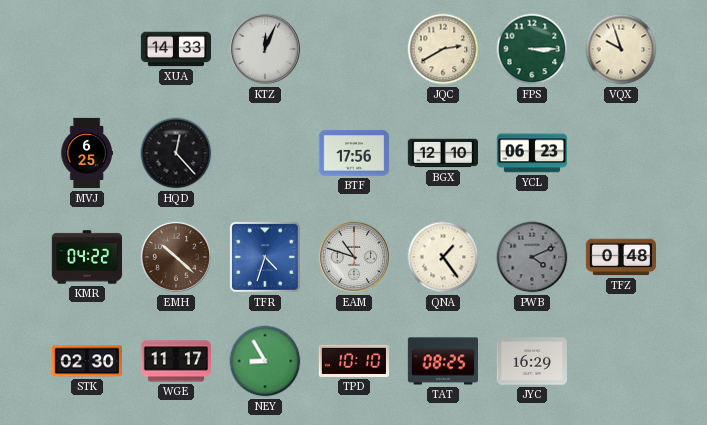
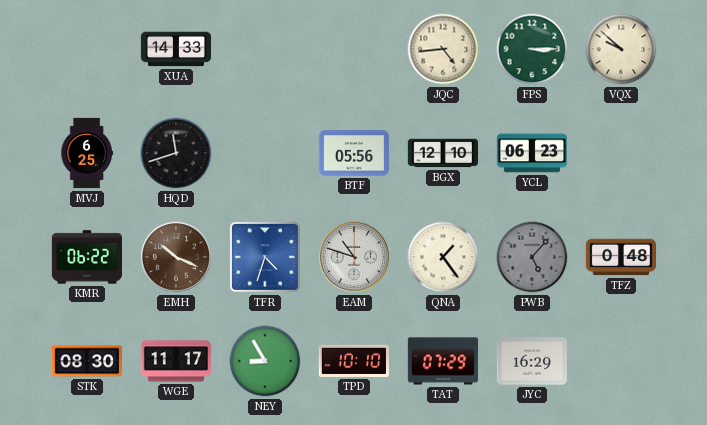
KTZ: 12:04 -> none (265, 49)
JQC: 2:40 -> 4:44 (443, 49)
VQX: 9:57 -> 9:52 (621, 49)
HQD: 12:23 -> 11:42 (176, 153)
BTF: 17:56 -> 05:56 (353, 153)
KMR: 04:22 -> 06:22 (86, 257)
EMH: 10:22 -> 10:19 (176, 257)
PWB: 4:11 -> 5:07 (532, 257)
STK: 02:30 -> 08:30 (86, 361)
TAT: 08:25 -> 07:29 (442, 361)
